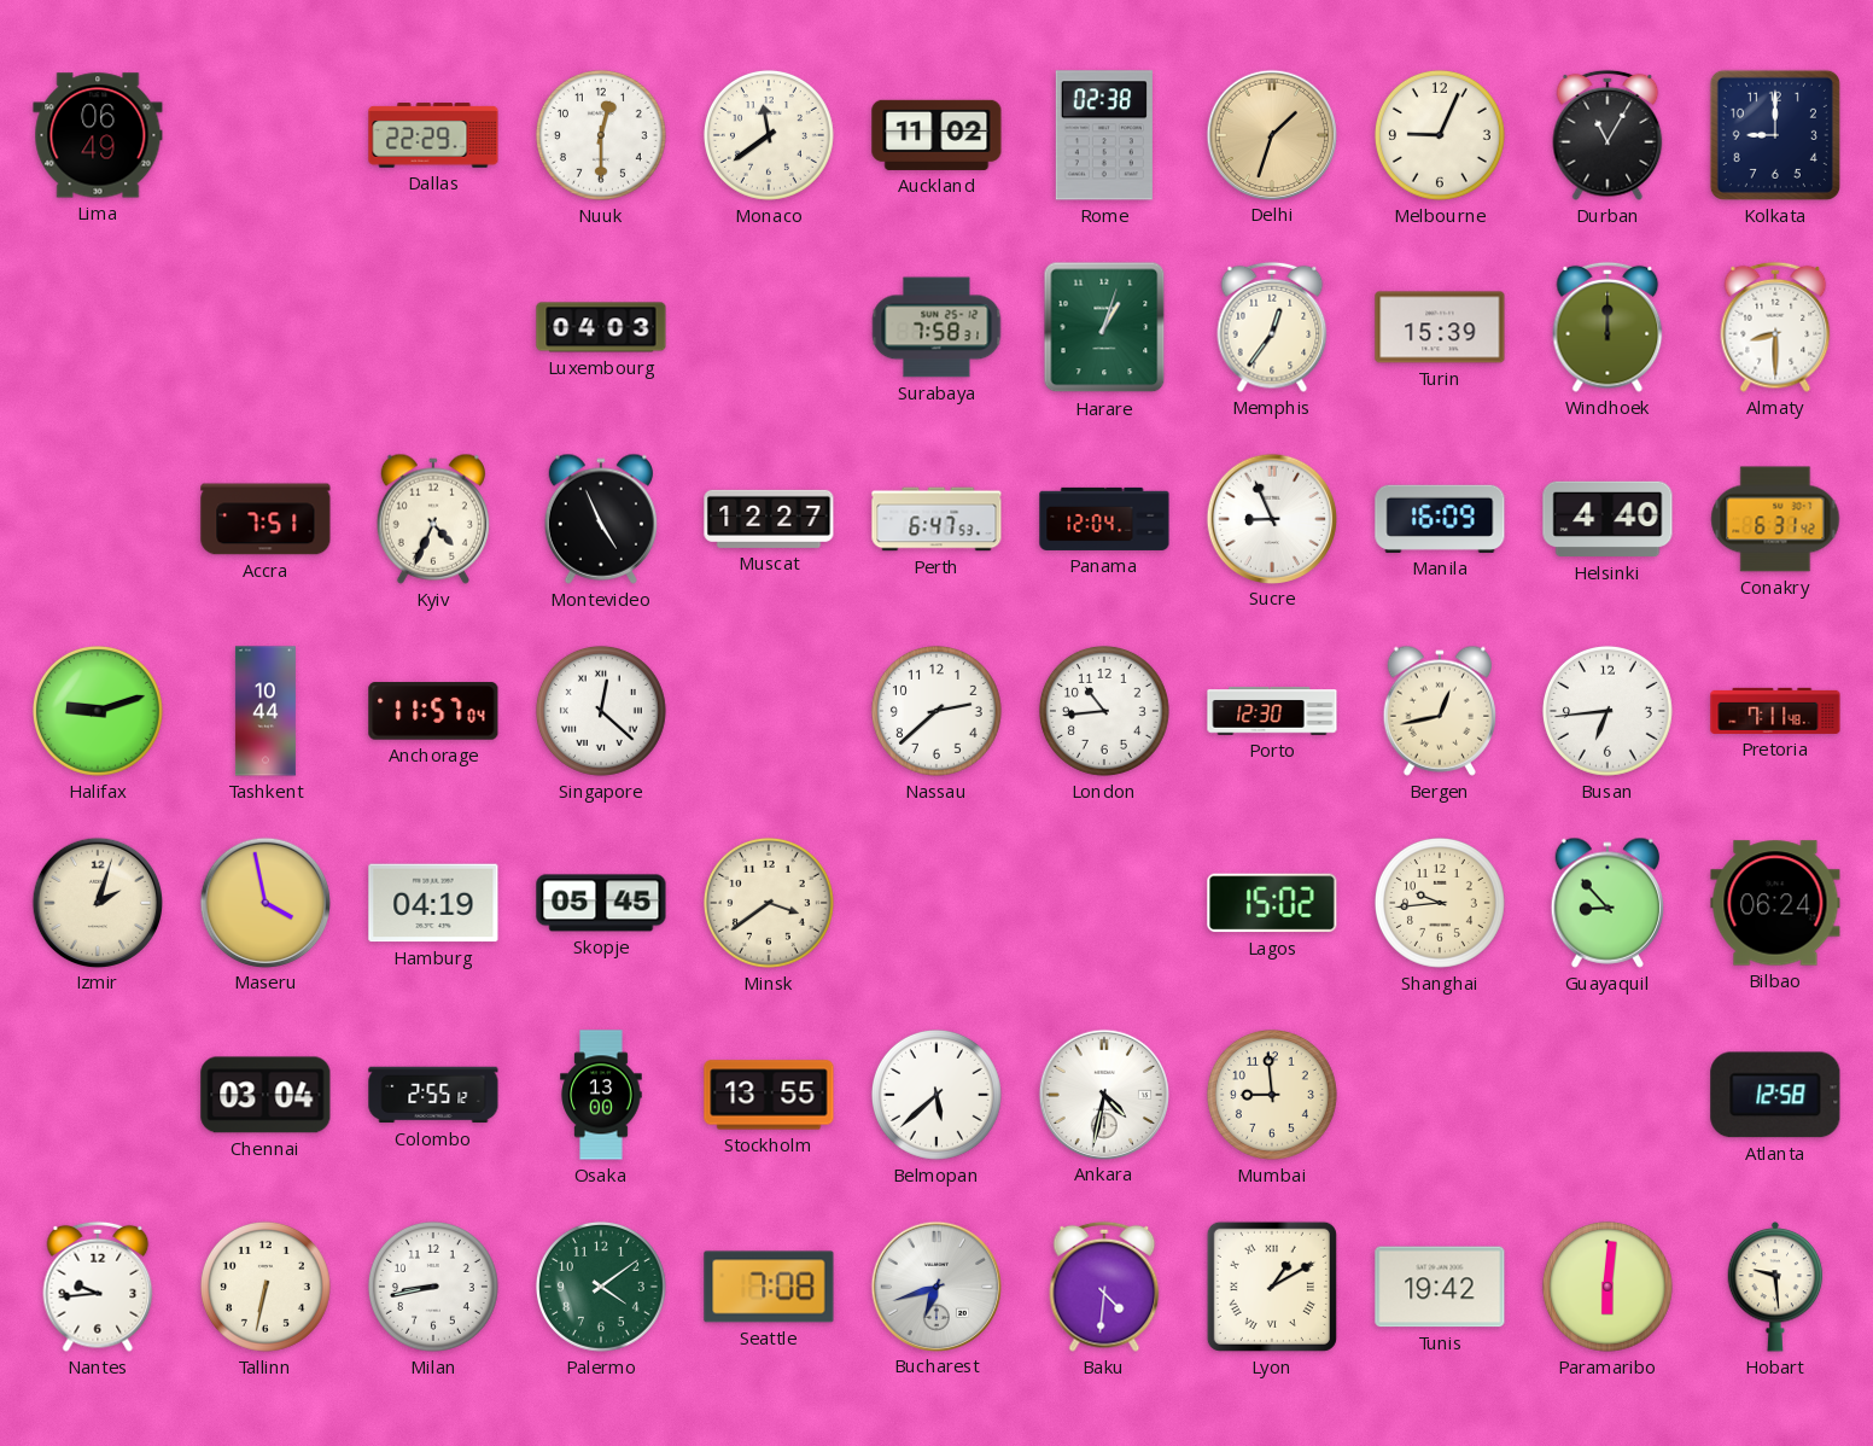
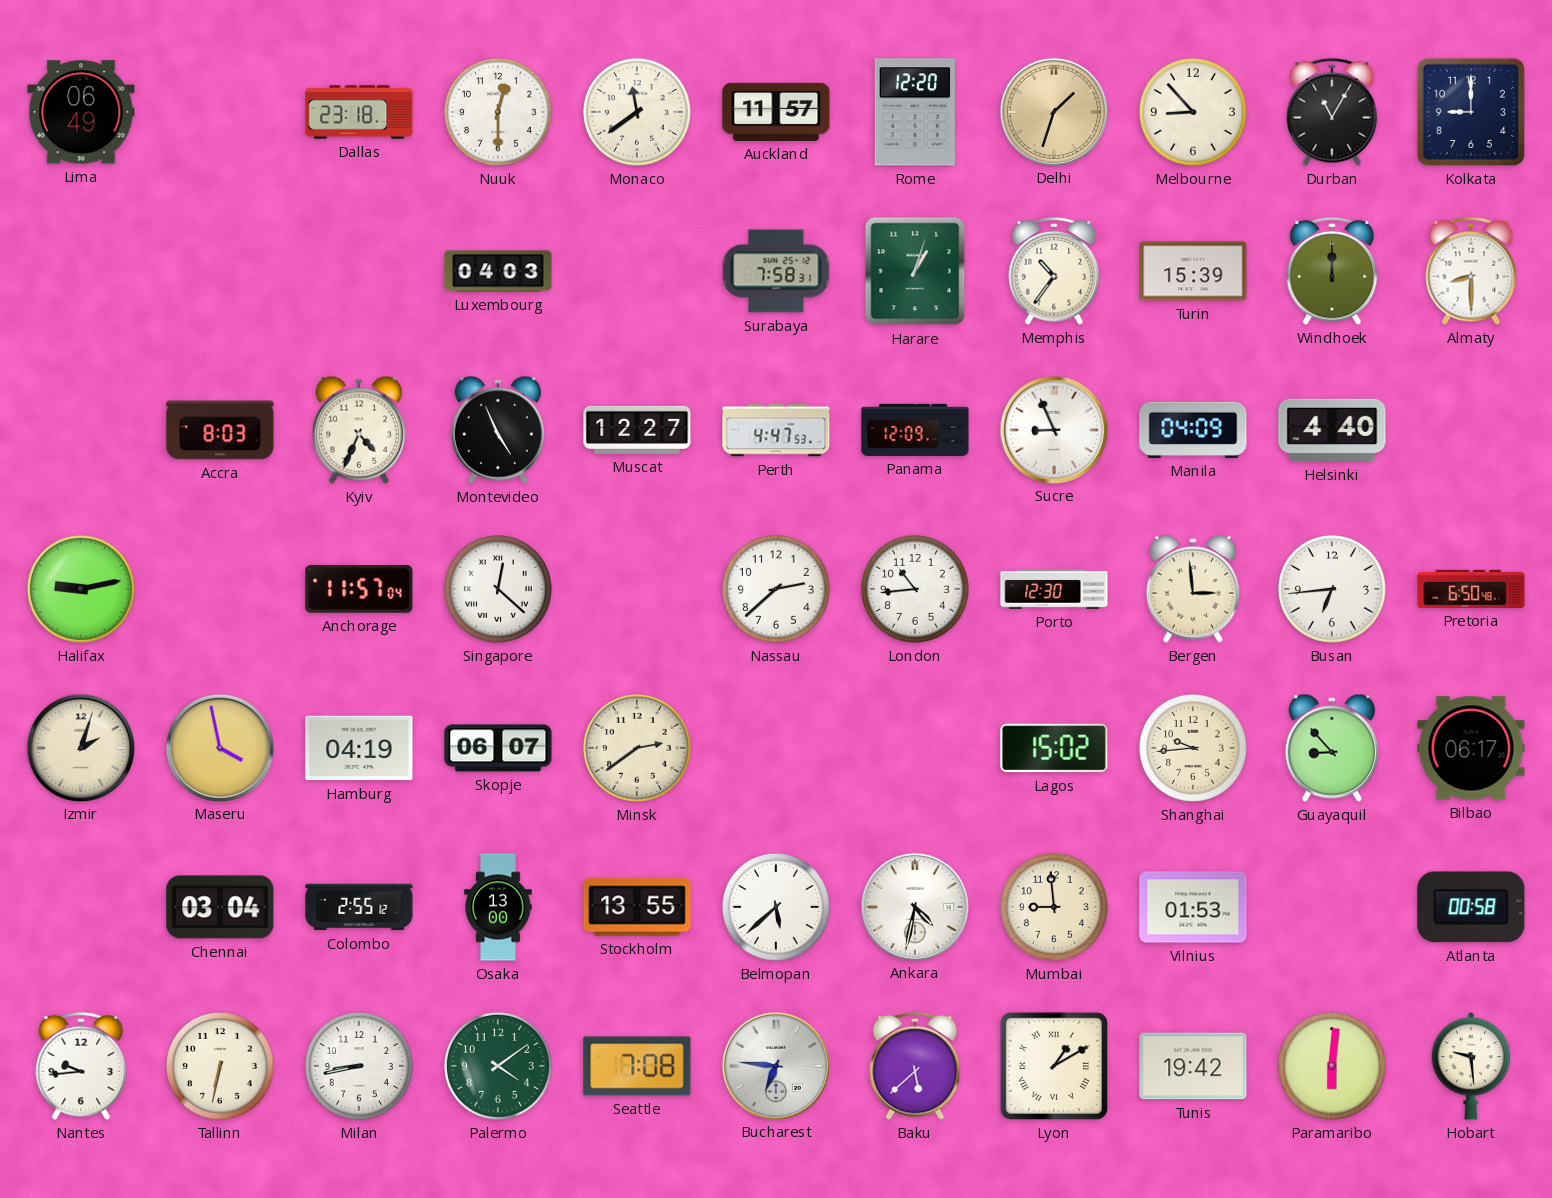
Dallas: 22:29 -> 23:18 (359, 112)
Auckland: 11:02 -> 11:57 (776, 112)
Rome: 02:38 -> 12:20 (915, 112)
Melbourne: 9:04 -> 8:53 (1193, 112)
Memphis: 12:36 -> 10:36 (1054, 271)
Accra: 7:51 -> 8:03 (220, 430)
Perth: 6:47 -> 4:47 (776, 430)
Panama: 12:04 -> 12:09 (915, 430)
Manila: 16:09 -> 04:09 (1193, 430)
Conakry: 6:31 -> none (1775, 519)
Halifax: 9:12 -> 9:13 (81, 589)
Tashkent: 10:44 -> none (266, 711)
Bergen: 12:43 -> 2:59 (1193, 589)
Pretoria: 7:11 -> 6:50 (1471, 589)
Skopje: 05:45 -> 06:07 (498, 748)
Minsk: 3:39 -> 2:39 (637, 748)
Bilbao: 06:24 -> 06:17 (1471, 748)
Vilnius: none -> 01:53 (1193, 907)
Atlanta: 12:58 -> 00:58 (1471, 907)
Bucharest: 6:42 -> 6:46 (775, 1065)
Baku: 4:31 -> 5:38 (915, 1066)
